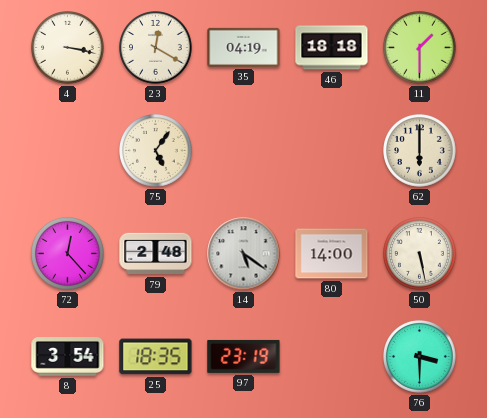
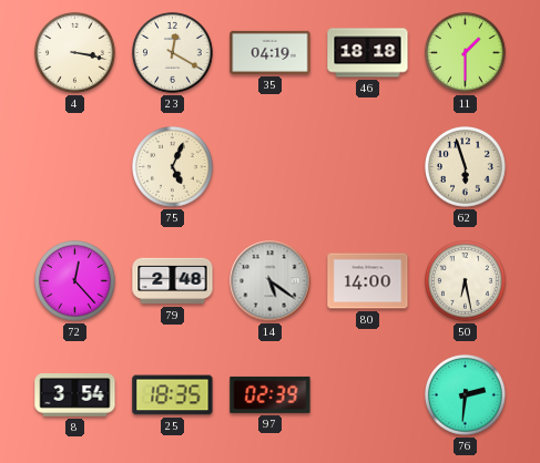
75: 5:06 -> 5:04 (173, 167)
62: 6:00 -> 5:57 (466, 167)
50: 5:28 -> 6:28 (466, 281)
97: 23:19 -> 02:39 (271, 394)
76: 3:30 -> 2:31 (466, 395)
